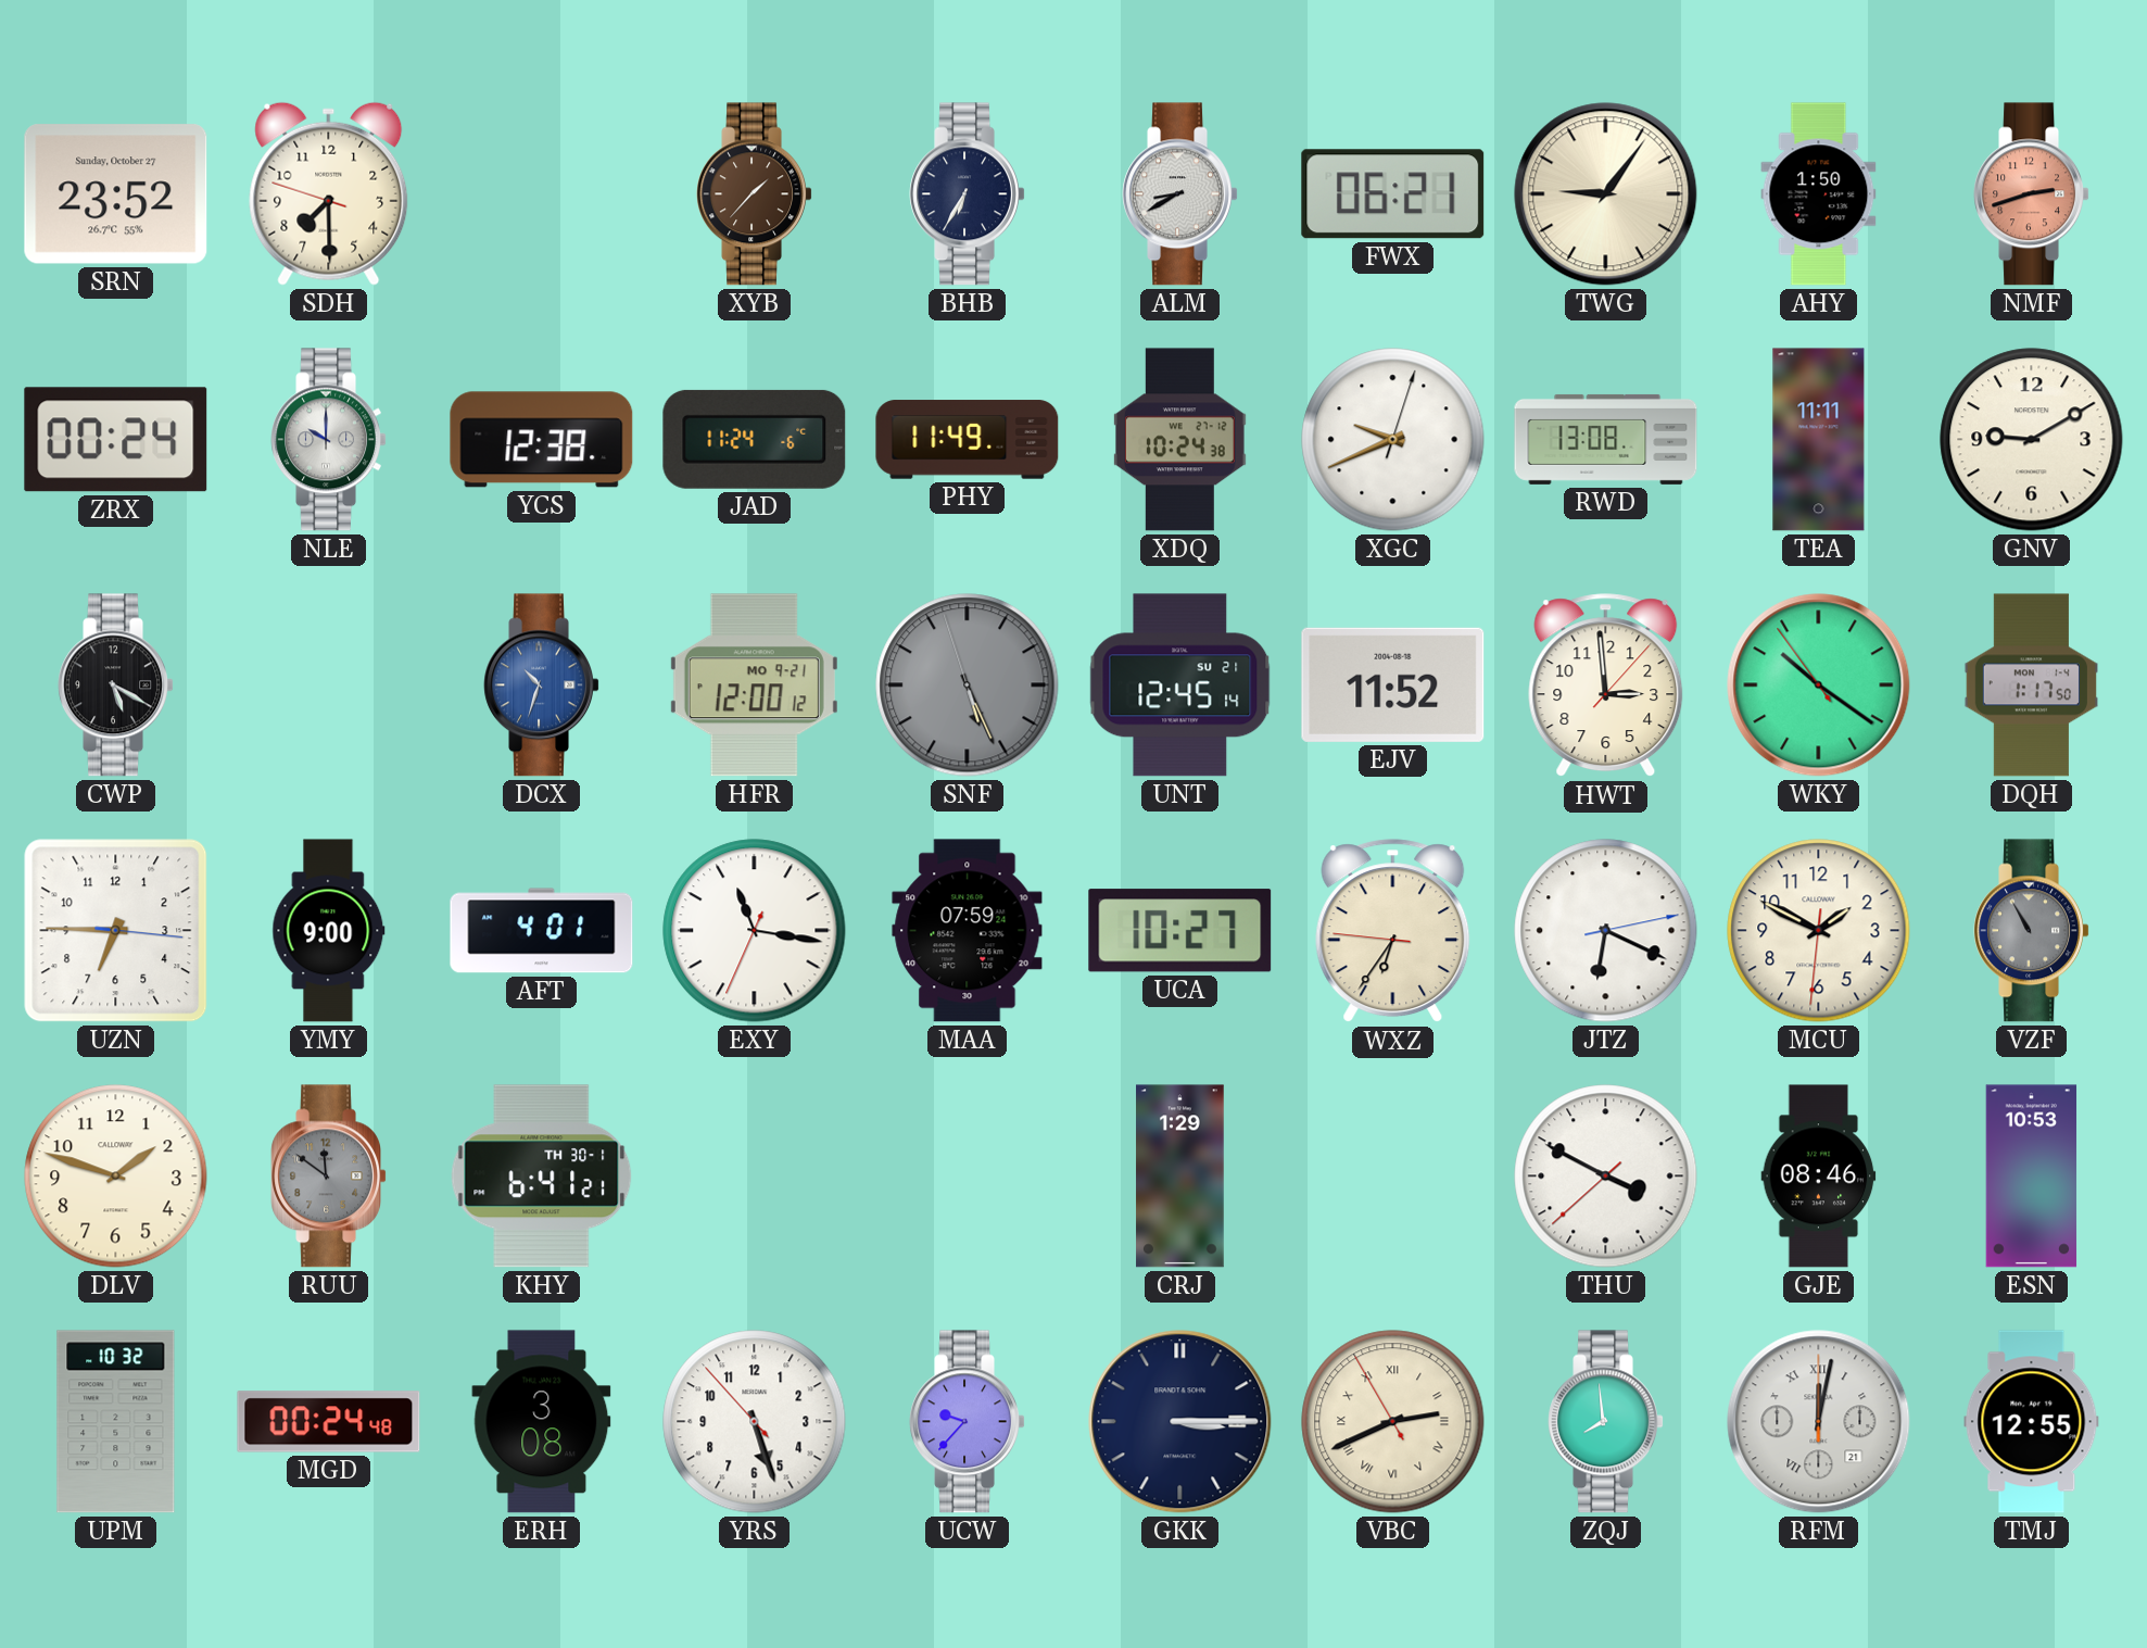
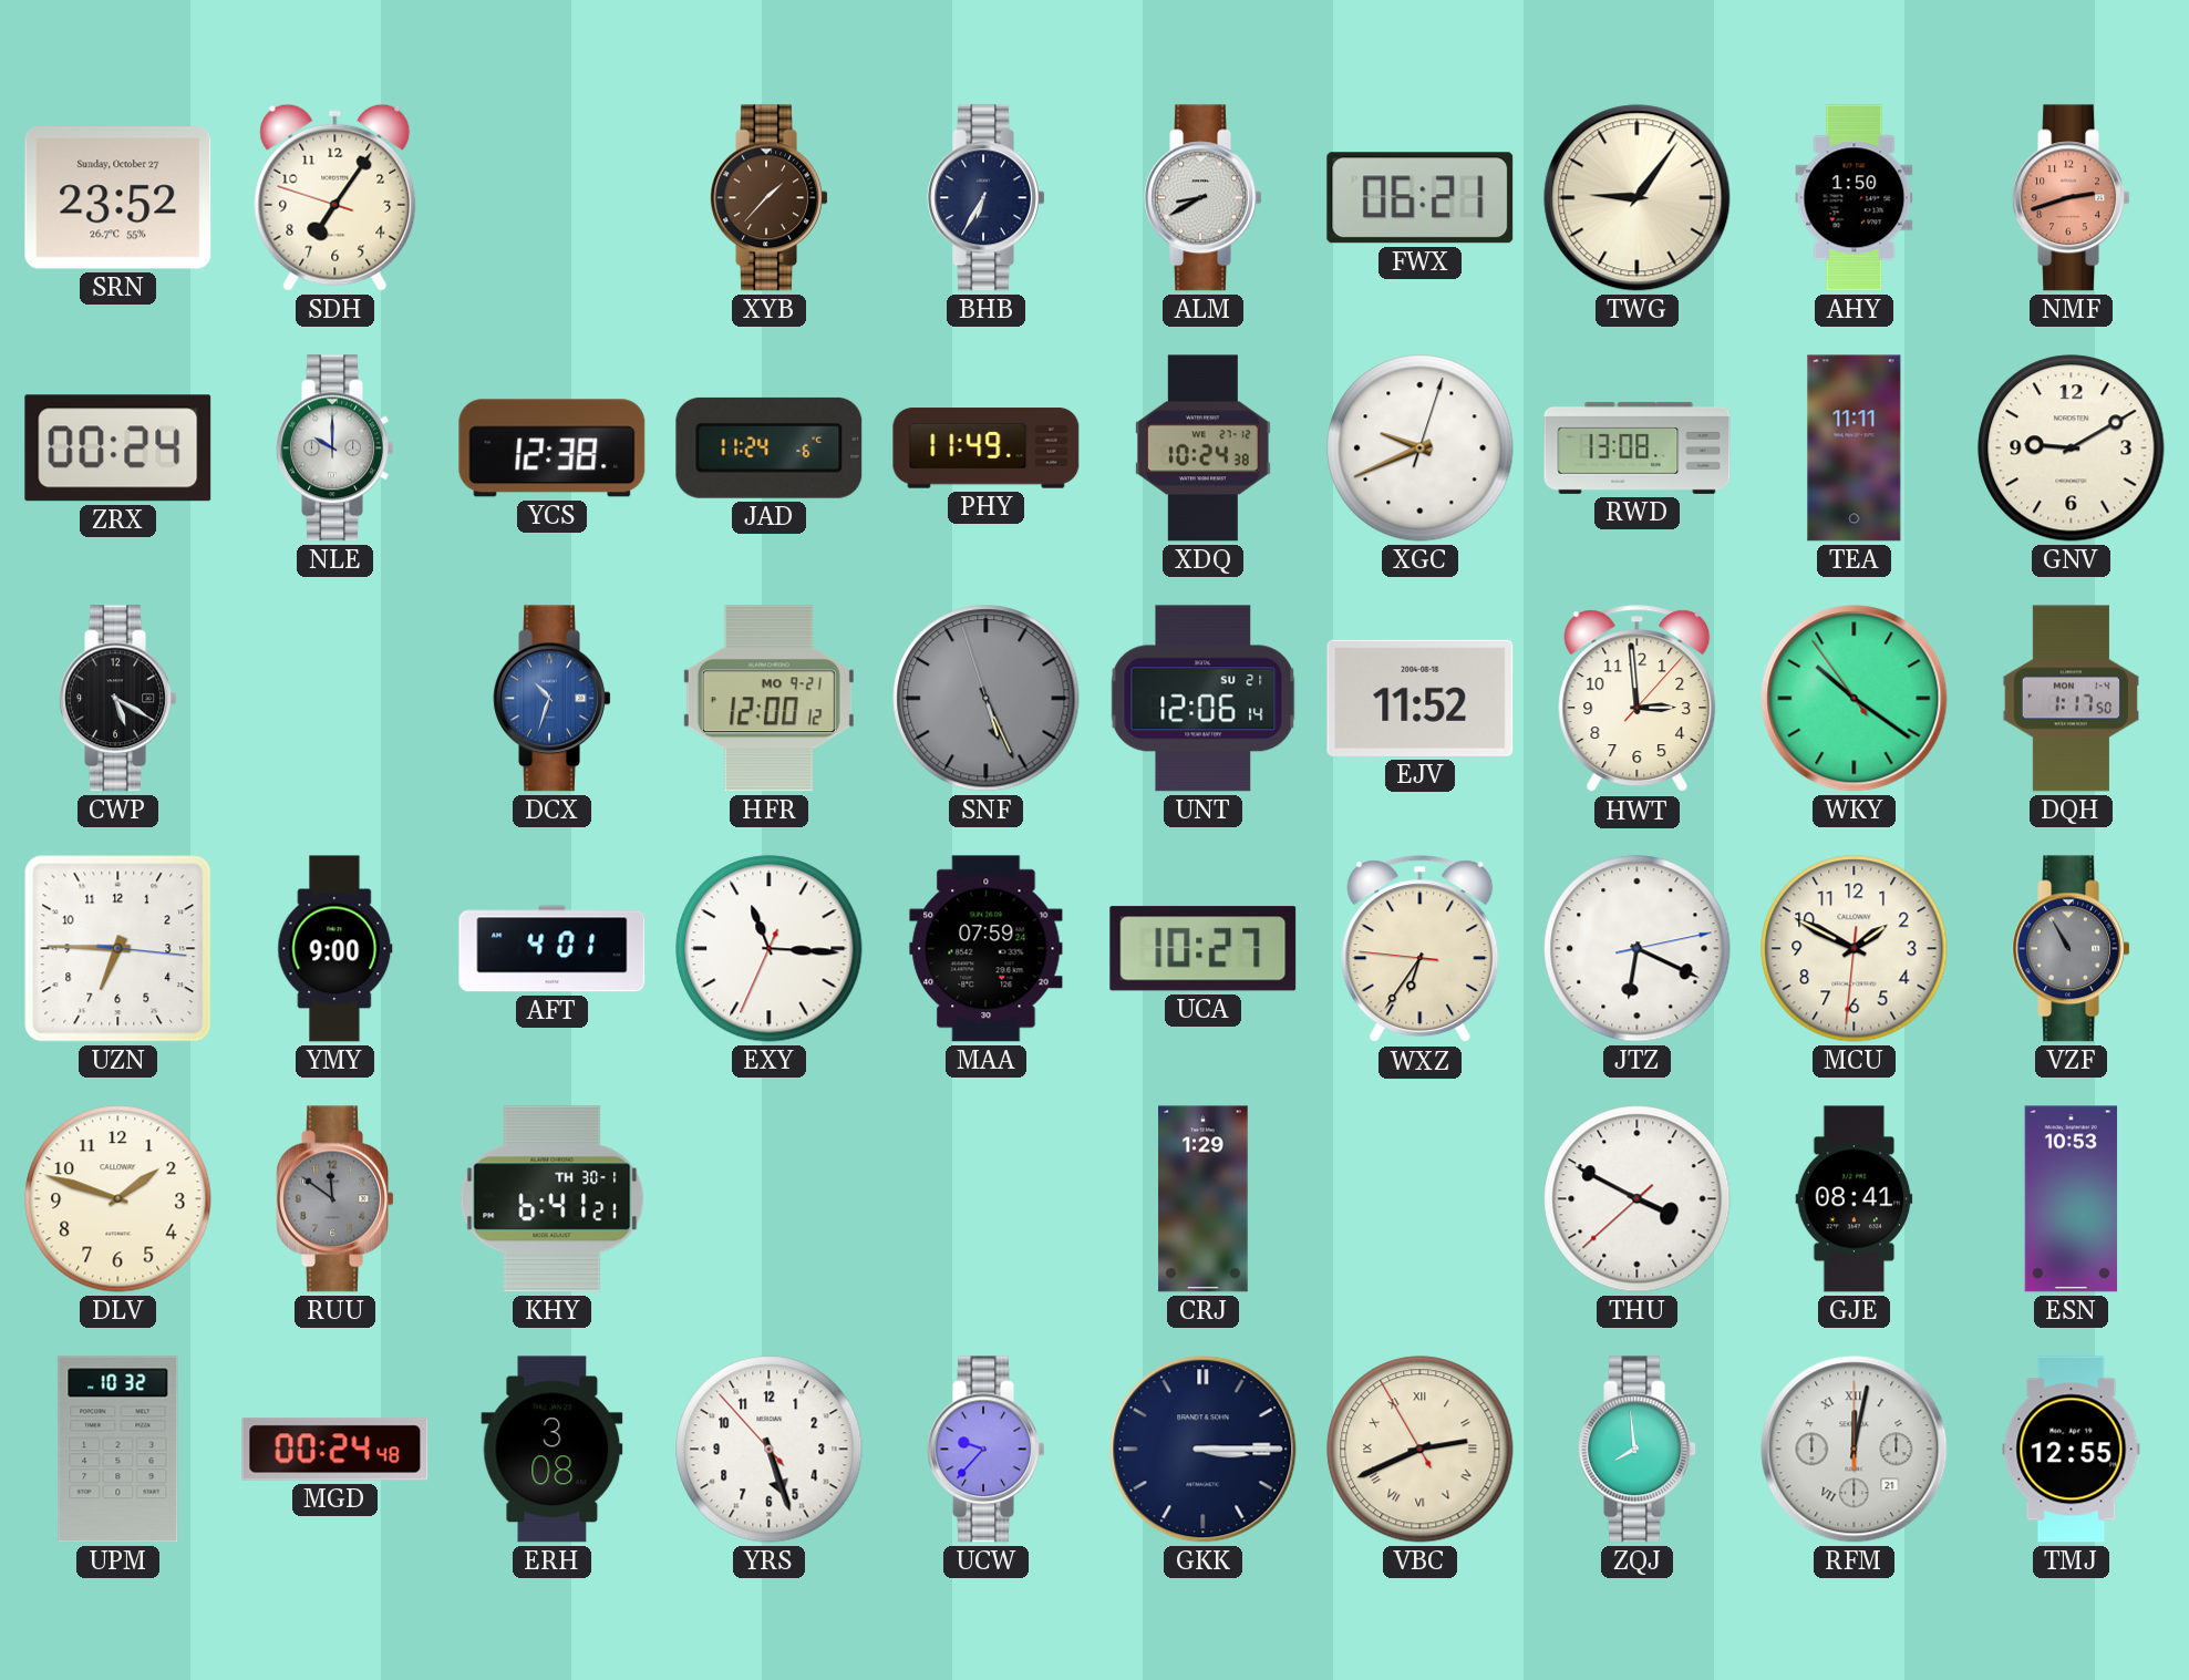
SDH: 7:29 -> 7:05 (335, 197)
UNT: 12:45 -> 12:06 (1204, 699)
EXY: 11:16 -> 11:15 (770, 949)
GJE: 08:46 -> 08:41 (1855, 1199)
